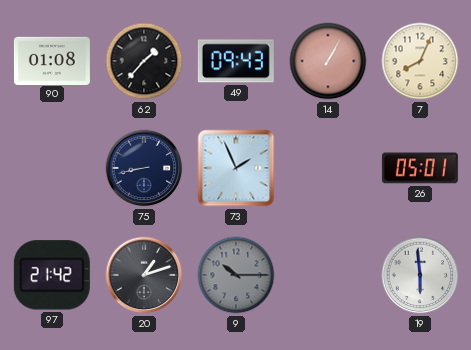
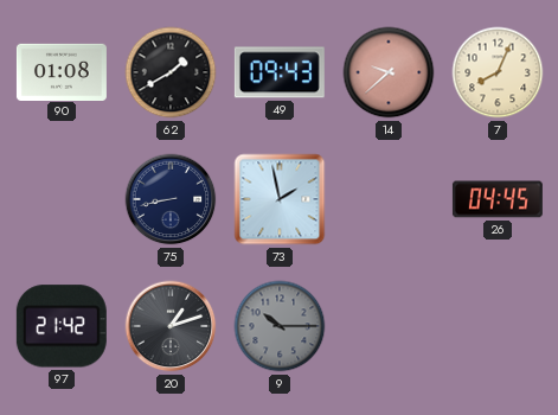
62: 1:37 -> 1:40 (171, 72)
14: 1:05 -> 9:38 (389, 72)
73: 1:56 -> 1:58 (280, 199)
26: 05:01 -> 04:45 (498, 199)
19: 5:59 -> none (420, 275)
